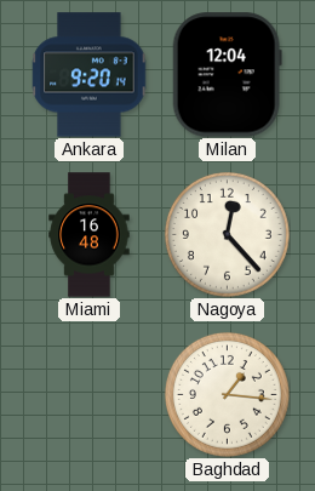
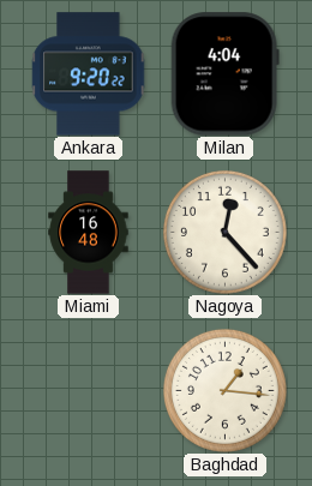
Ankara: 9:20:14 -> 9:20:22 (89, 74)
Milan: 12:04 -> 4:04 (224, 74)
